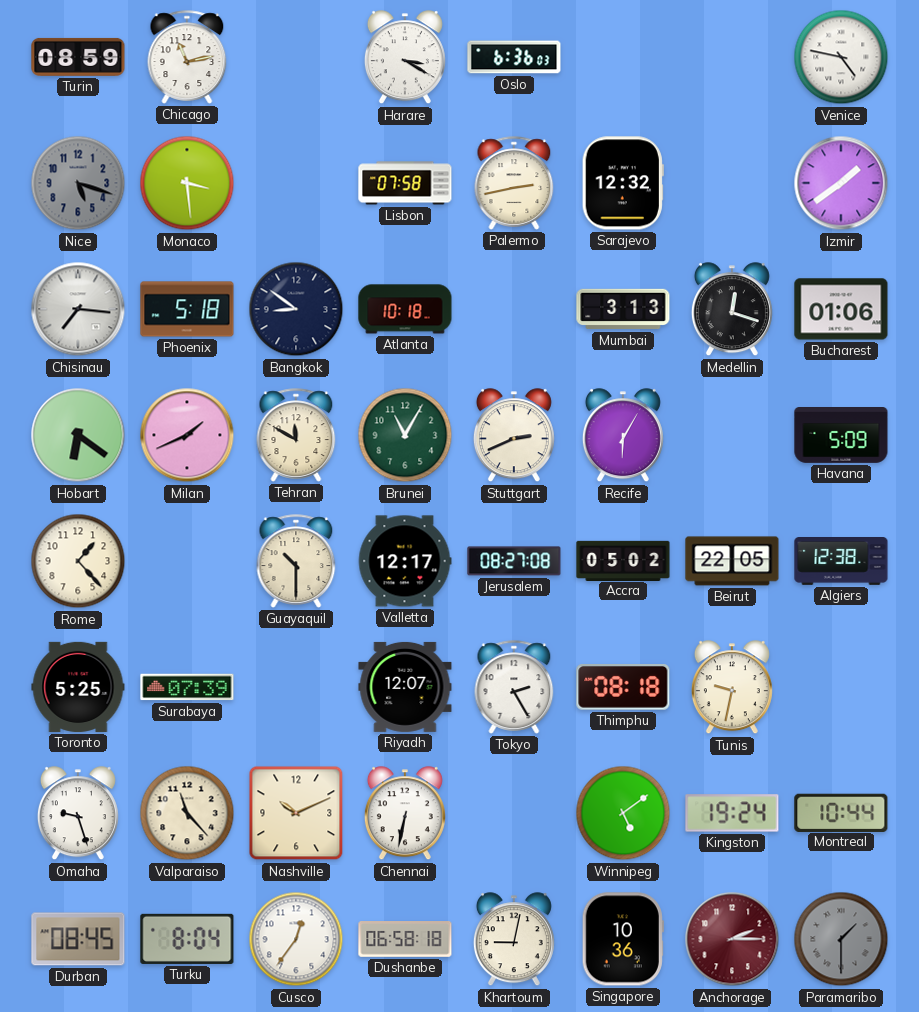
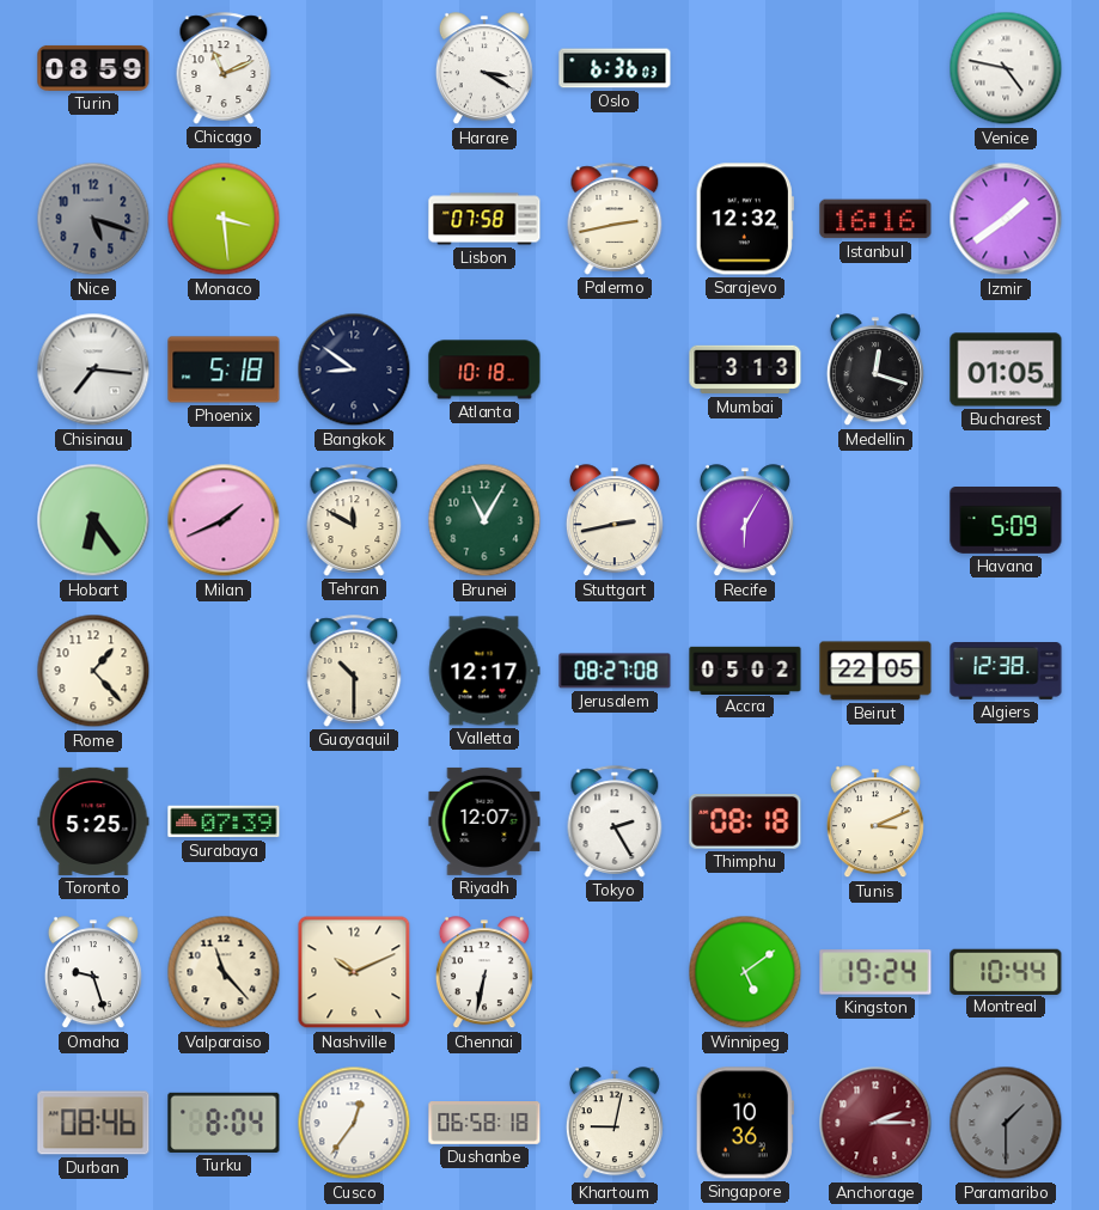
Chicago: 11:13 -> 11:11 (224, 68)
Istanbul: none -> 16:16 (875, 219)
Bucharest: 01:06 -> 01:05 (1006, 369)
Hobart: 6:21 -> 6:24 (93, 520)
Stuttgart: 2:41 -> 2:43 (615, 521)
Tunis: 9:32 -> 3:11 (875, 823)
Durban: 08:45 -> 08:46 (93, 1123)
